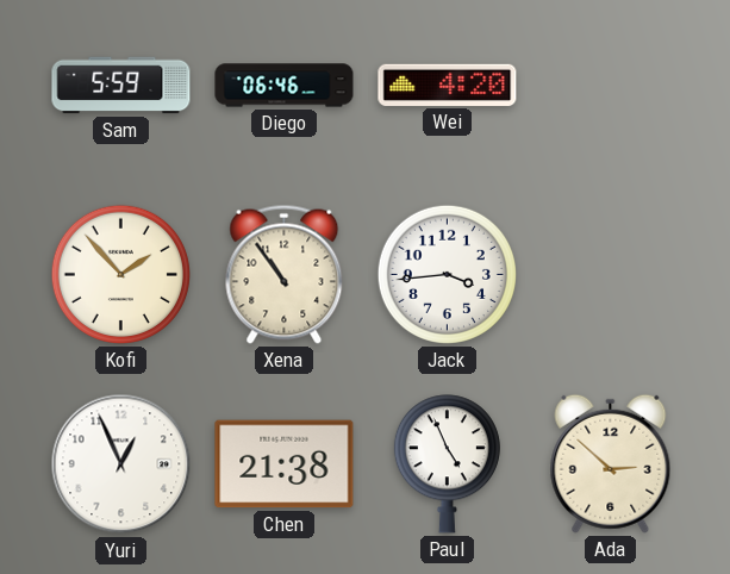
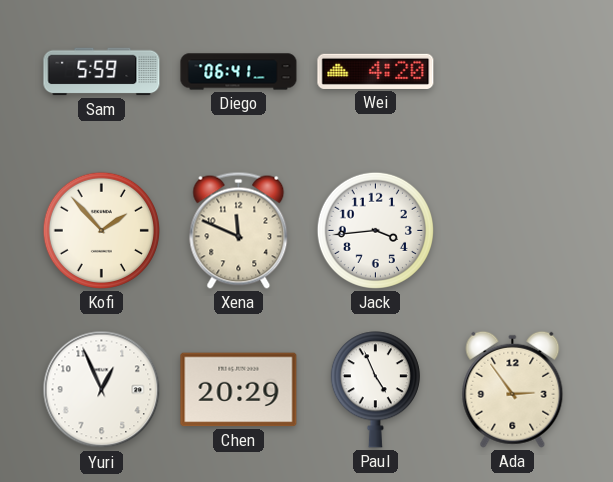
Diego: 06:46 -> 06:41 (239, 72)
Xena: 10:54 -> 11:49 (239, 230)
Chen: 21:38 -> 20:29 (239, 390)
Ada: 2:52 -> 2:54 (513, 389)
